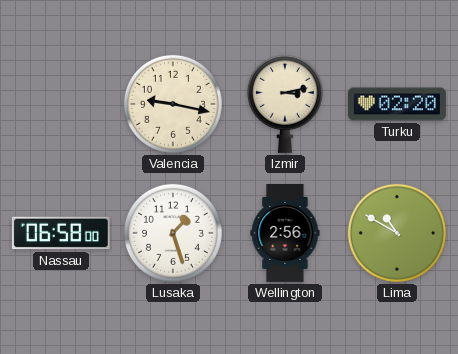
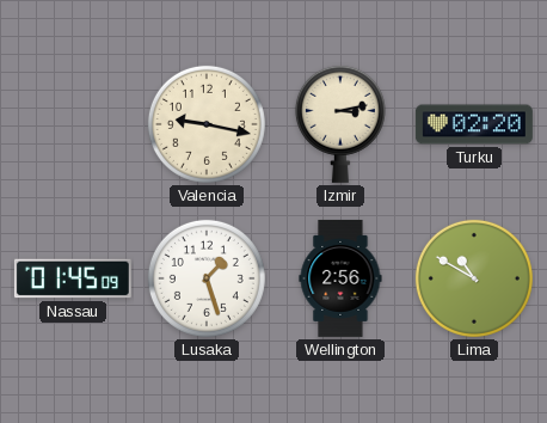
Nassau: 06:58 -> 01:45 (73, 278)
